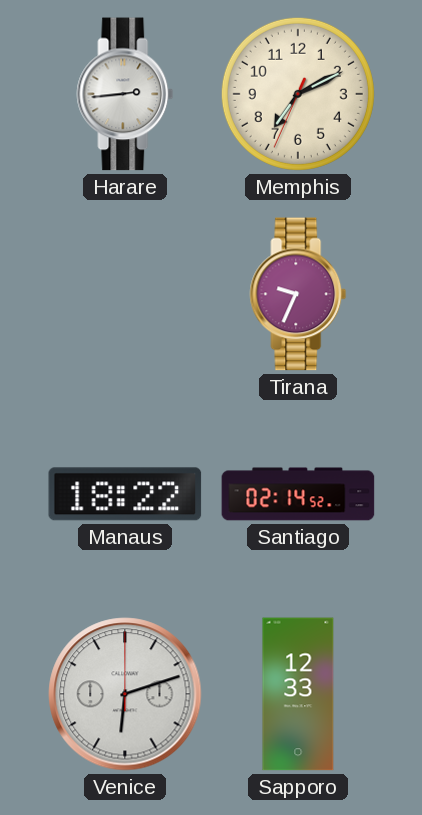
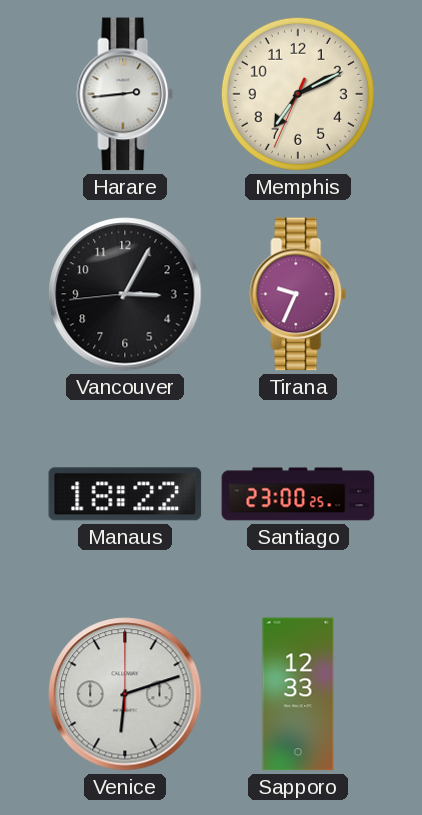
Vancouver: none -> 3:04 (125, 294)
Santiago: 02:14 -> 23:00 (298, 494)
